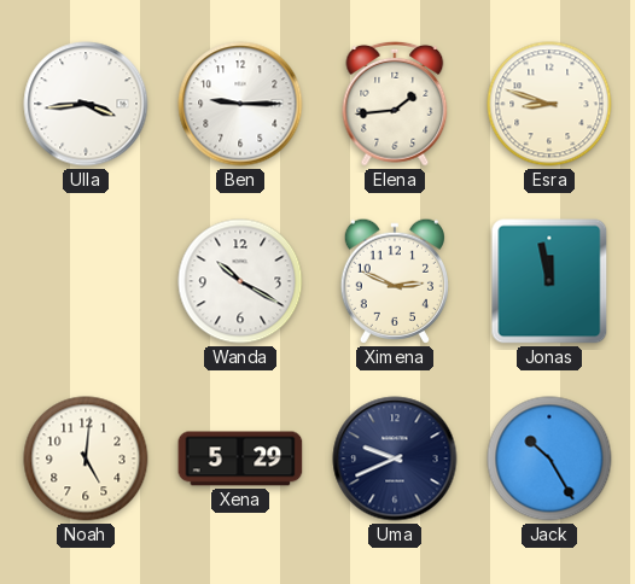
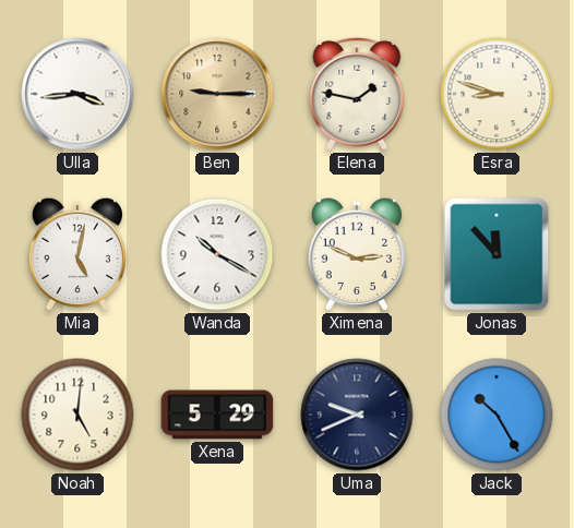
Ben dial: white -> champagne (217, 94)
Elena: 1:44 -> 1:47 (357, 94)
Mia: none -> 5:02 (77, 254)
Jonas: 11:58 -> 11:53 (497, 254)
